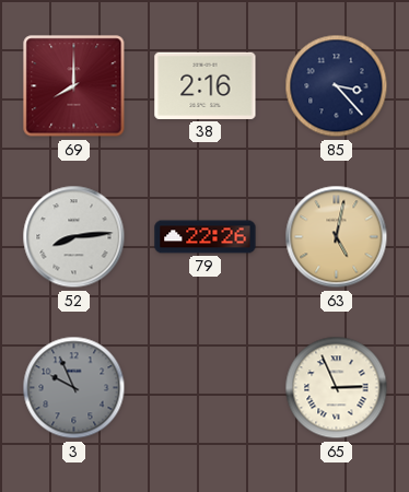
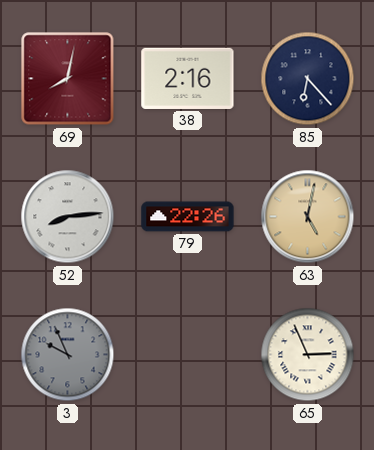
69: 8:00 -> 8:02 (68, 79)
85: 3:23 -> 6:23 (308, 79)
